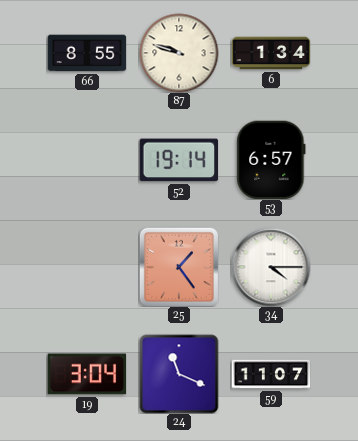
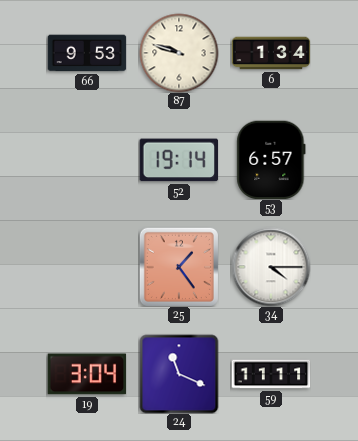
66: 8:55 -> 9:53 (87, 53)
59: 11:07 -> 11:11 (271, 374)
